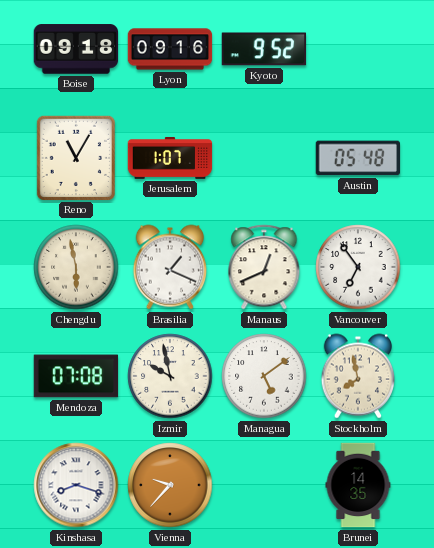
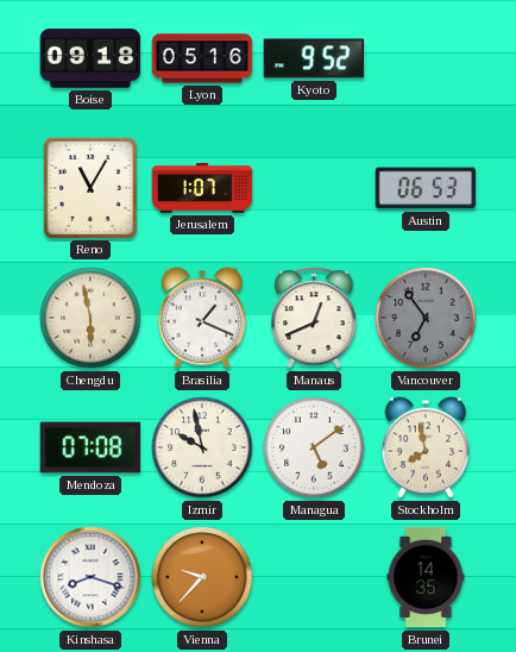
Lyon: 09:16 -> 05:16 (202, 58)
Austin: 05:48 -> 06:53 (426, 188)
Vancouver dial: white -> grey (426, 318)
